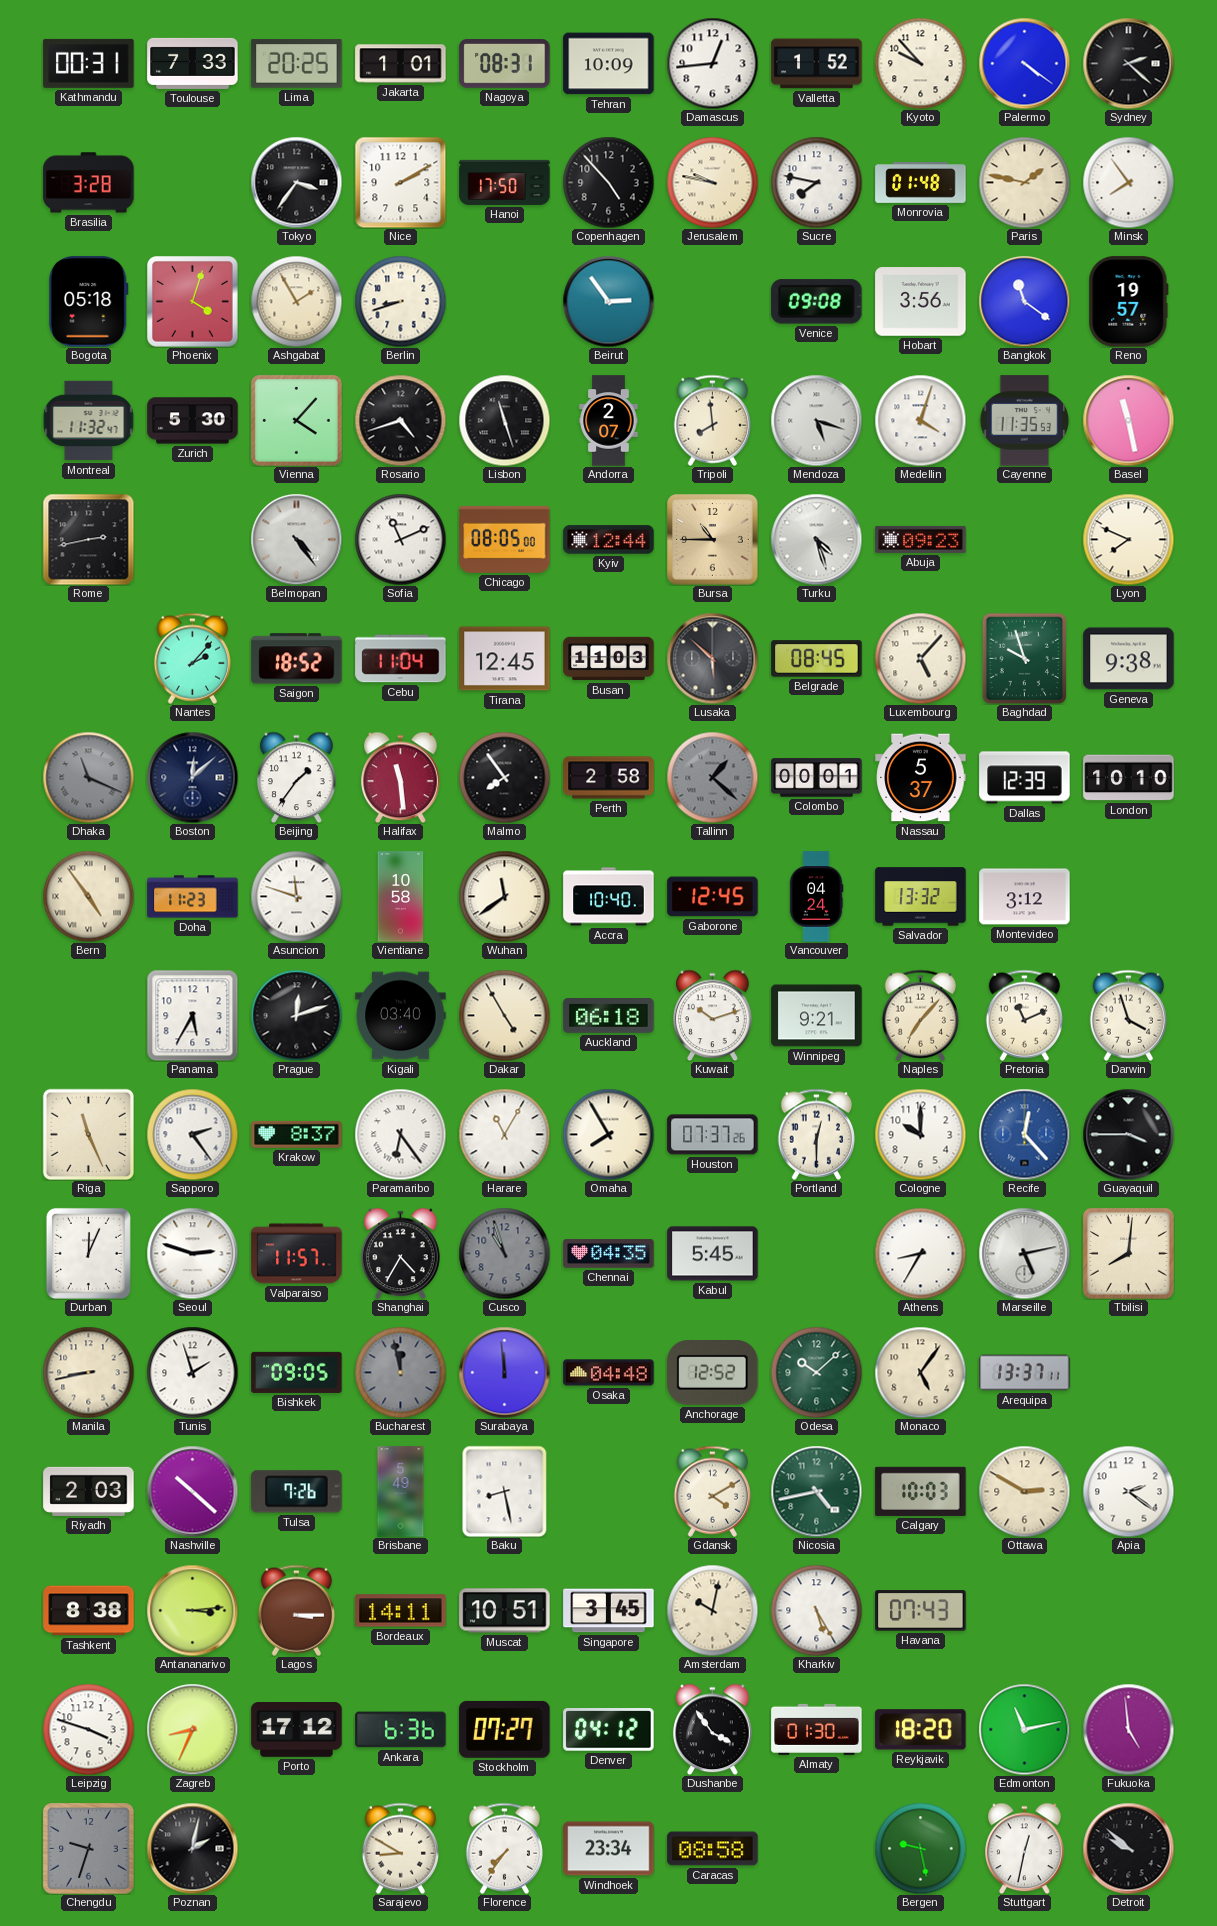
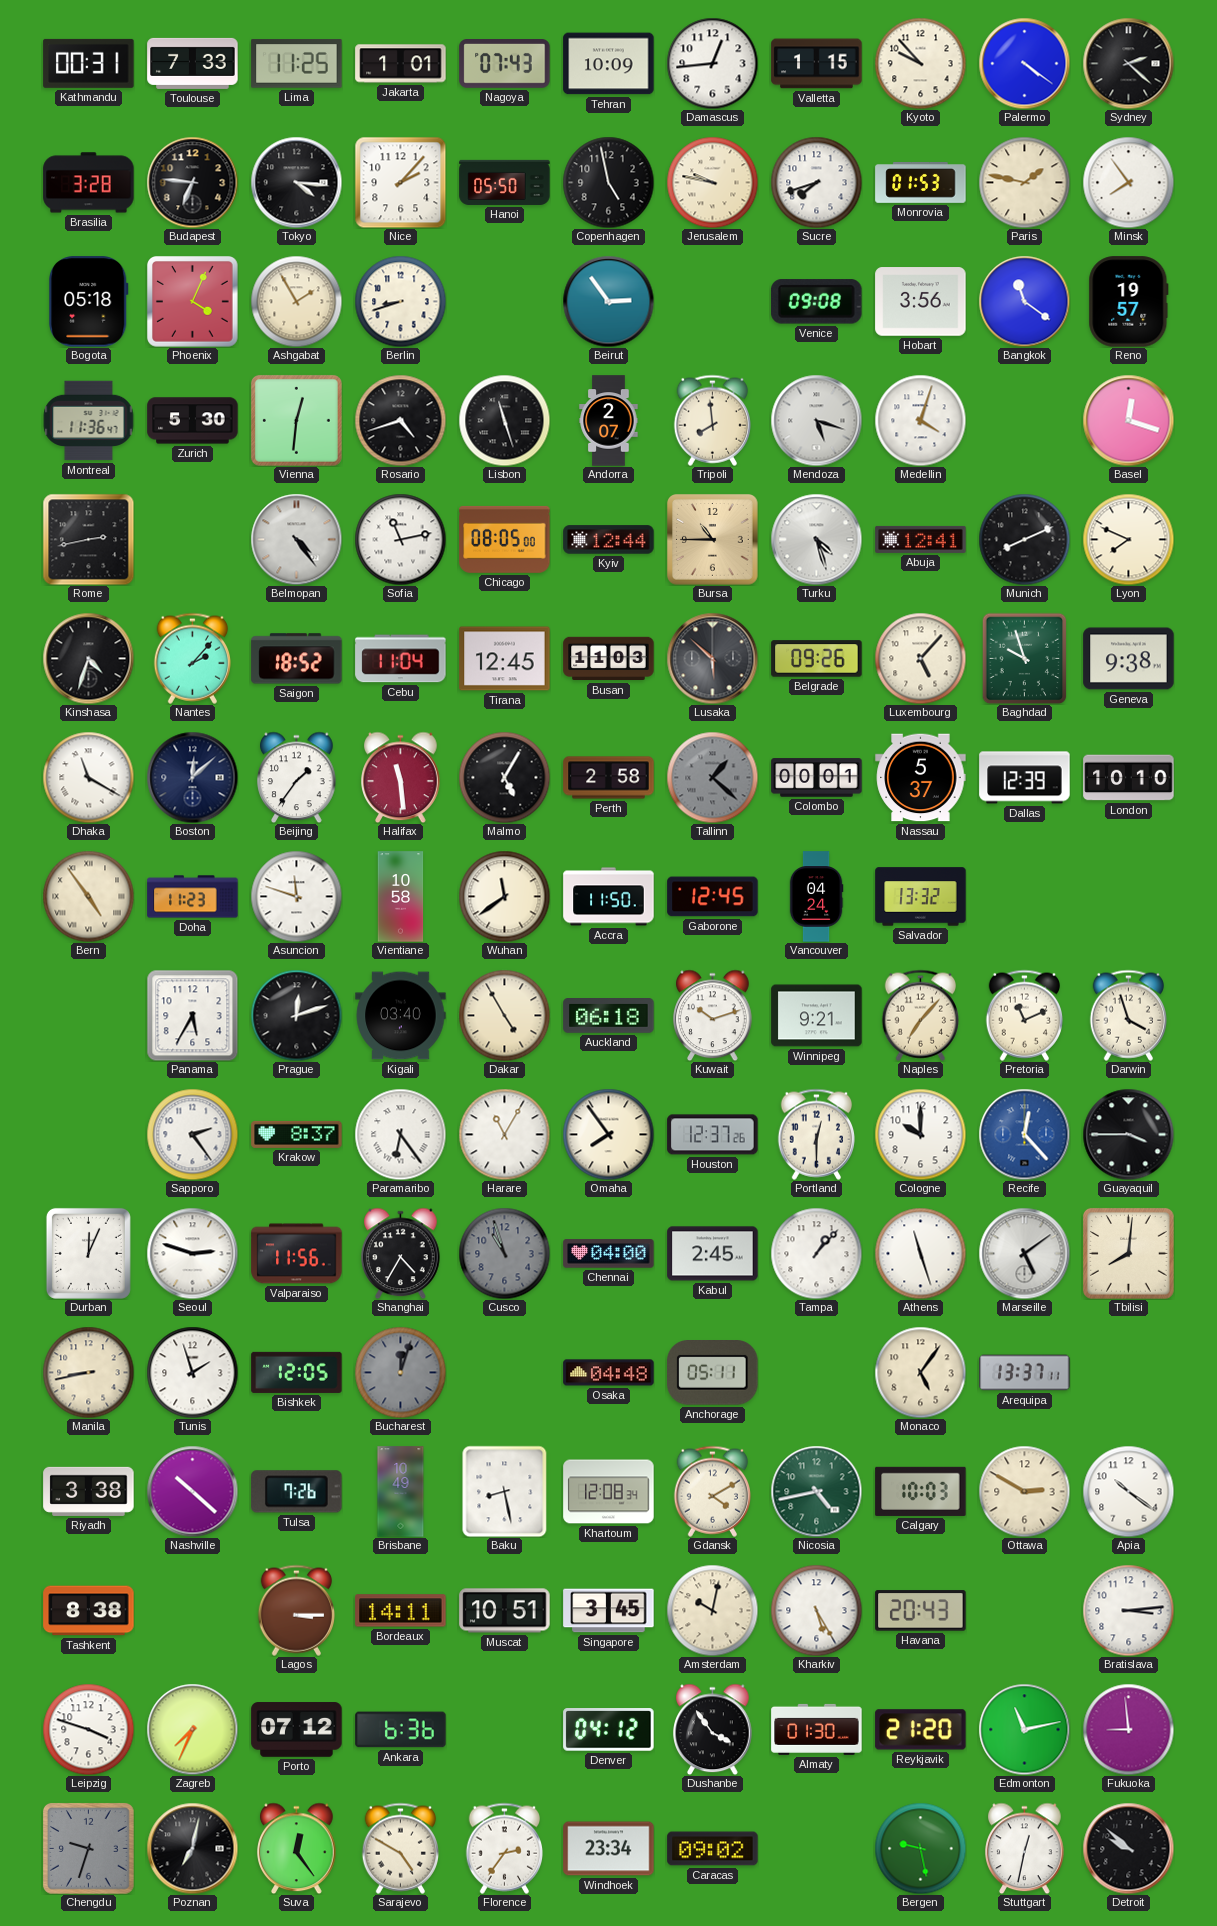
Lima: 20:25 -> 11:25 (297, 64)
Nagoya: 08:31 -> 07:43 (505, 64)
Valletta: 1:52 -> 1:15 (817, 64)
Budapest: none -> 6:46 (192, 182)
Tokyo: 3:36 -> 4:16 (296, 182)
Nice: 2:10 -> 2:07 (400, 182)
Hanoi: 17:50 -> 05:50 (505, 182)
Copenhagen: 4:53 -> 4:58 (608, 182)
Sucre: 7:47 -> 7:42 (816, 182)
Monrovia: 01:48 -> 01:53 (921, 183)
Phoenix: 4:03 -> 4:04 (193, 302)
Montreal: 11:32 -> 11:36 (88, 421)
Vienna: 4:07 -> 12:31 (296, 420)
Cayenne: 11:35 -> none (1025, 421)
Basel: 11:28 -> 12:18 (1128, 420)
Sofia: 11:11 -> 11:13 (400, 539)
Abuja: 09:23 -> 12:41 (921, 539)
Munich: none -> 8:11 (1024, 539)
Kinshasa: none -> 4:33 (88, 658)
Belgrade: 08:45 -> 09:26 (817, 659)
Dhaka: 11:19 -> 11:20 (88, 777)
Dhaka dial: grey -> white (88, 777)
Malmo: 7:54 -> 5:05 (504, 777)
Accra: 10:40 -> 11:50 (609, 897)
Montevideo: 3:12 -> none (1025, 897)
Riga: 11:26 -> none (88, 1134)
Omaha: 7:55 -> 7:54 (608, 1134)
Houston: 07:37 -> 12:37 (713, 1135)
Valparaiso: 11:57 -> 11:56 (297, 1254)
Chennai: 04:35 -> 04:00 (609, 1254)
Kabul: 5:45 -> 2:45 (713, 1254)
Tampa: none -> 1:07 (816, 1253)
Athens: 8:35 -> 11:27 (920, 1253)
Marseille: 5:13 -> 5:09 (1024, 1253)
Bishkek: 09:05 -> 12:05 (297, 1372)
Bucharest: 11:58 -> 12:03 (400, 1372)
Surabaya: 11:59 -> none (504, 1372)
Anchorage: 12:52 -> 05:11 (713, 1373)
Odesa: 10:08 -> none (816, 1372)
Riyadh: 2:03 -> 3:38 (89, 1491)
Brisbane: 5:49 -> 10:49 (401, 1492)
Khartoum: none -> 12:08 (609, 1492)
Apia: 2:21 -> 10:21 (1128, 1491)
Antananarivo: 3:14 -> none (192, 1610)
Havana: 07:43 -> 20:43 (921, 1611)
Bratislava: none -> 3:14 (1128, 1610)
Zagreb: 8:34 -> 7:34 (192, 1729)
Porto: 17:12 -> 07:12 (297, 1730)
Stockholm: 07:27 -> none (505, 1729)
Reykjavik: 18:20 -> 21:20 (921, 1730)
Fukuoka: 4:59 -> 8:59 (1128, 1729)
Poznan: 2:02 -> 7:02 (192, 1848)
Suva: none -> 12:24 (297, 1848)
Sarajevo: 8:50 -> 4:50 (400, 1848)
Florence: 7:36 -> 2:36 (504, 1848)
Caracas: 08:58 -> 09:02 (713, 1849)
